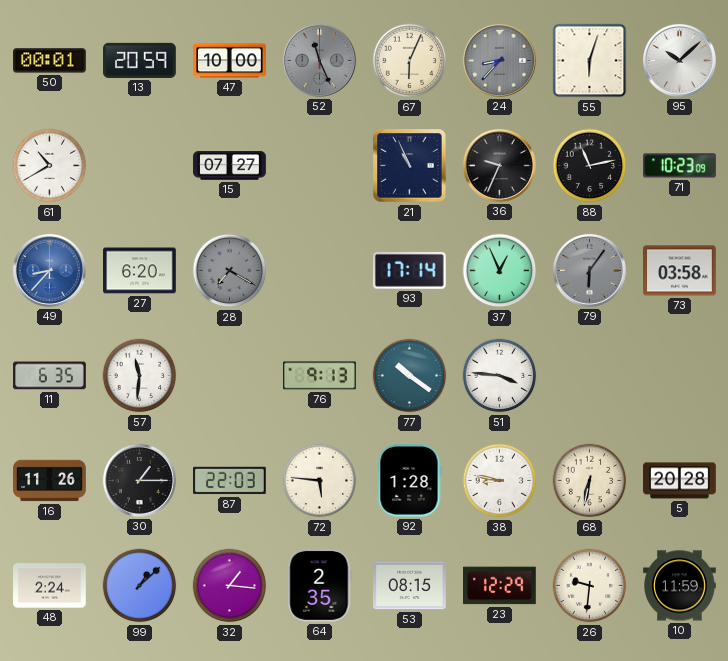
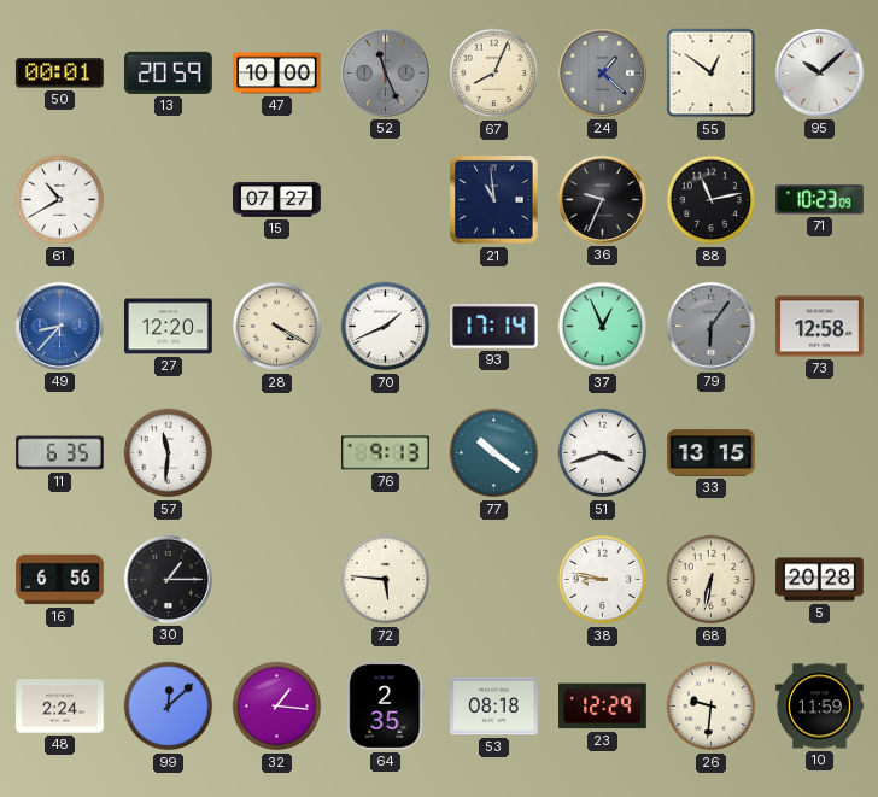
67: 6:04 -> 8:04 (494, 74)
24: 8:37 -> 1:22 (602, 72)
55: 6:03 -> 12:51 (712, 74)
21: 10:56 -> 10:59 (494, 200)
27: 6:20 -> 12:20 (169, 327)
28: 7:20 -> 4:20 (277, 327)
28 dial: grey -> cream (277, 327)
70: none -> 1:41 (386, 327)
73: 03:58 -> 12:58 (820, 327)
51: 3:46 -> 3:42 (603, 453)
33: none -> 13:15 (712, 453)
16: 11:26 -> 6:56 (60, 580)
87: 22:03 -> none (230, 481)
92: 1:28 -> none (409, 481)
99: 1:08 -> 12:08 (169, 707)
53: 08:15 -> 08:18 (494, 707)
